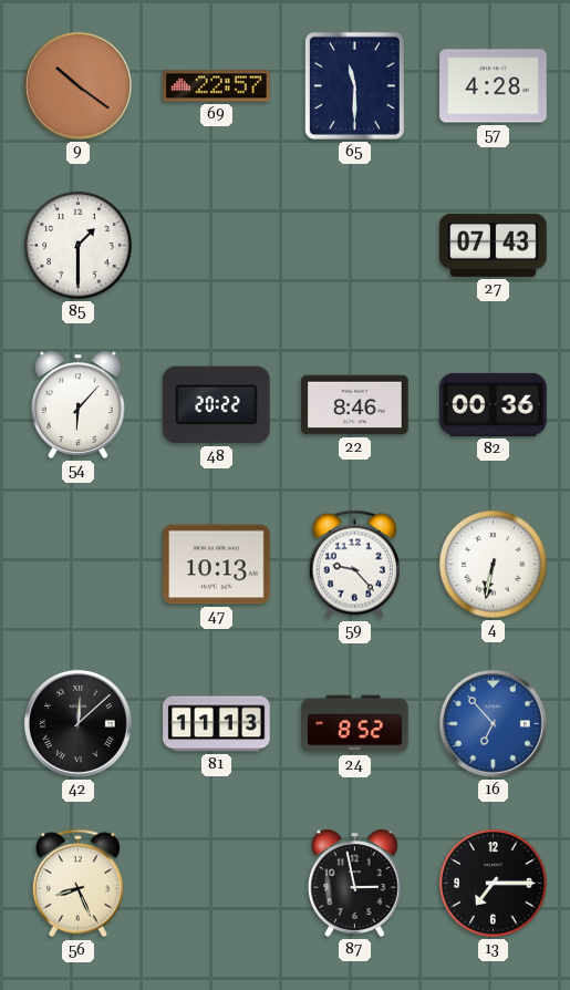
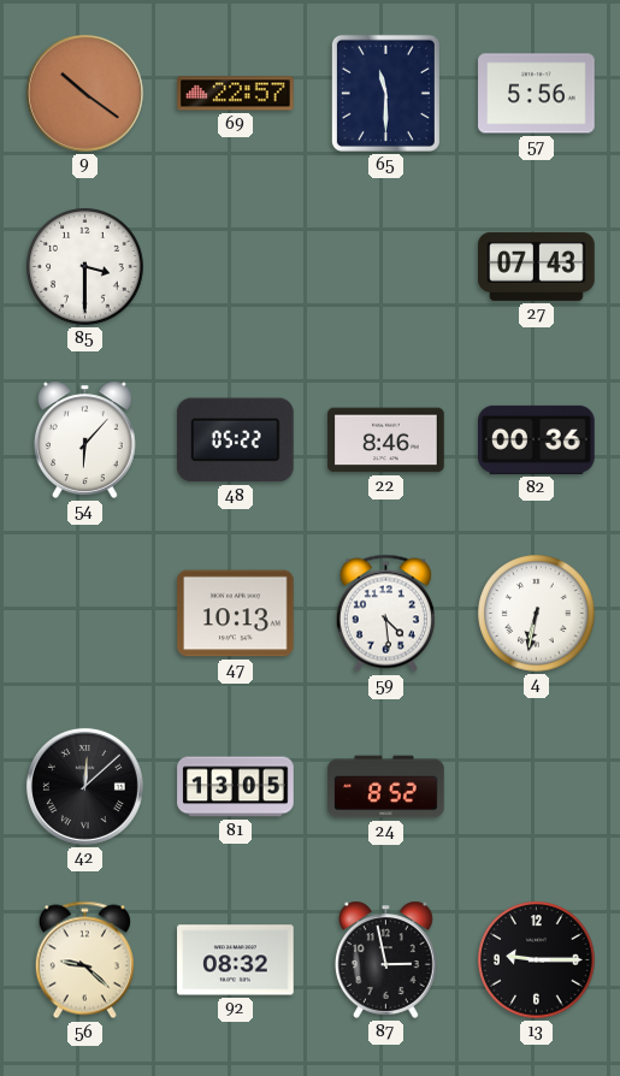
57: 4:28 -> 5:56 (537, 94)
85: 1:30 -> 3:30 (85, 267)
48: 20:22 -> 05:22 (235, 441)
59: 9:23 -> 4:29 (385, 614)
81: 11:13 -> 13:05 (236, 787)
16: 6:53 -> none (493, 723)
56: 8:26 -> 9:22 (84, 960)
92: none -> 08:32 (236, 960)
13: 7:15 -> 9:15 (537, 960)
